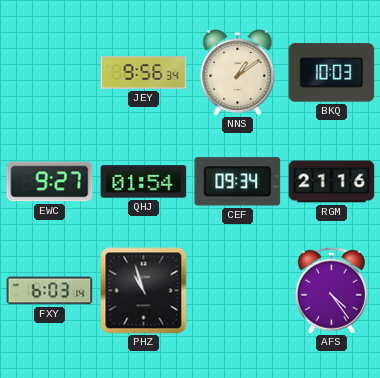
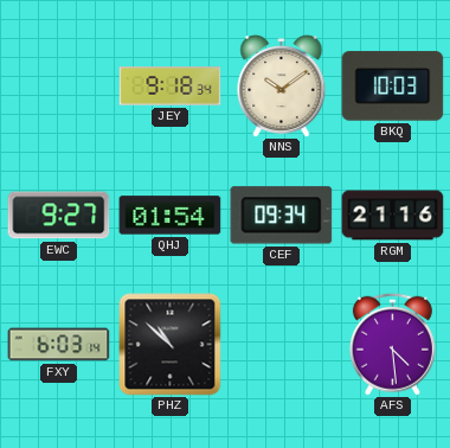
JEY: 9:56 -> 9:18 (171, 87)
NNS: 1:09 -> 10:09 (282, 85)
PHZ: 10:57 -> 10:52 (171, 345)
AFS: 4:24 -> 4:29 (392, 344)
